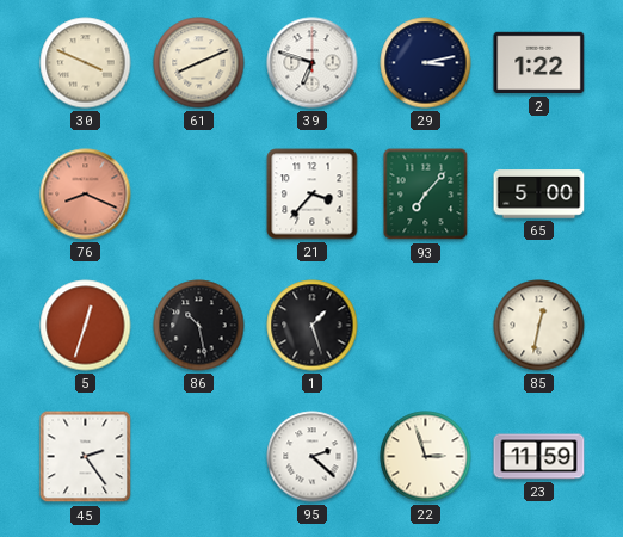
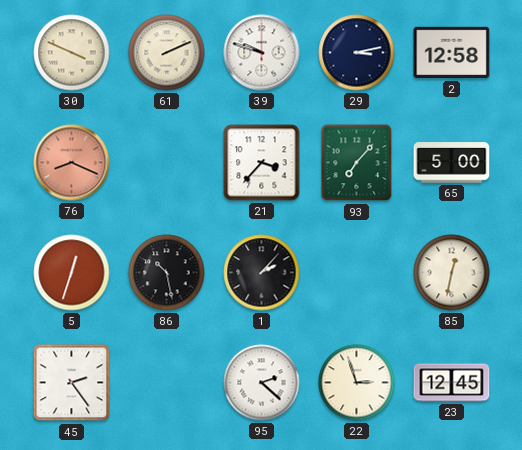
61: 8:11 -> 2:11 (167, 53)
39: 6:48 -> 9:48 (262, 53)
2: 1:22 -> 12:58 (452, 53)
1: 1:27 -> 2:07 (262, 273)
23: 11:59 -> 12:45 (452, 383)
